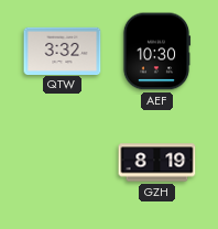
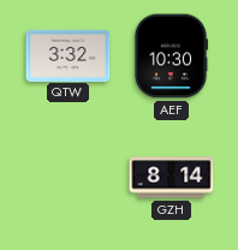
GZH: 8:19 -> 8:14 (172, 178)
